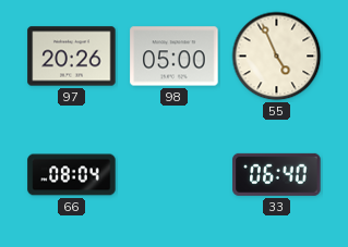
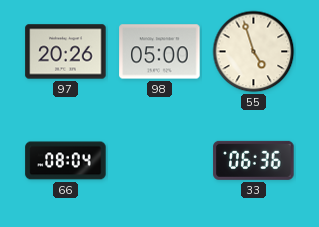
55: 4:56 -> 4:57 (254, 52)
33: 06:40 -> 06:36 (254, 160)
